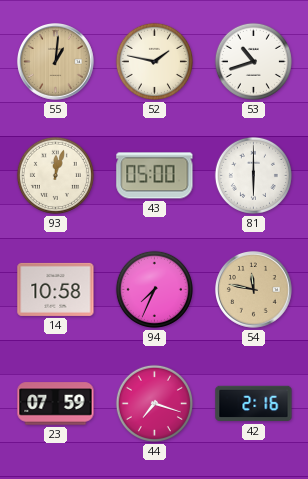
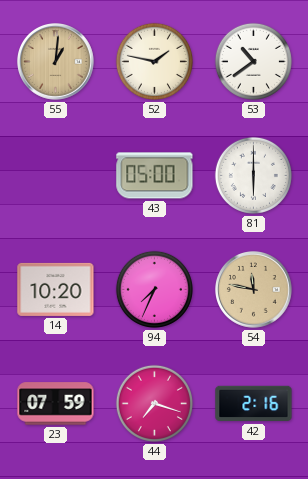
53: 10:42 -> 10:39 (253, 61)
93: 12:03 -> none (55, 175)
14: 10:58 -> 10:20 (56, 289)
